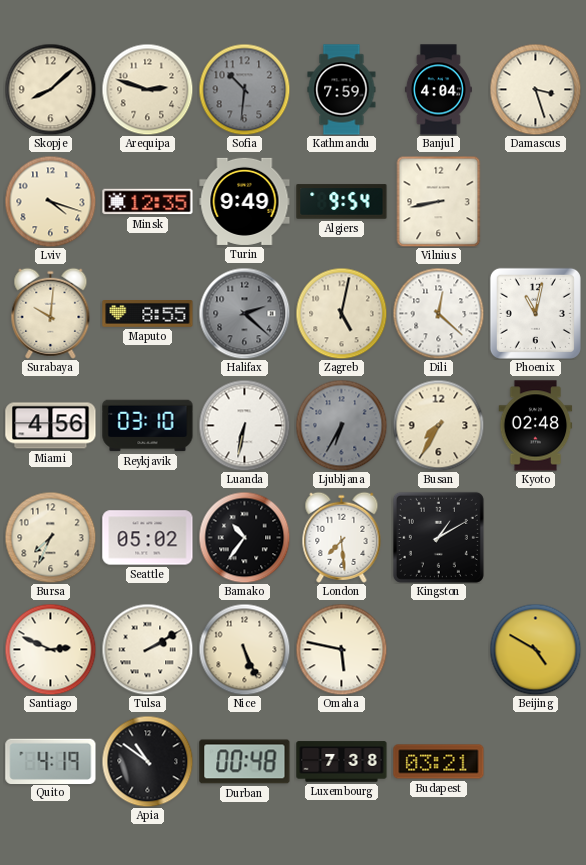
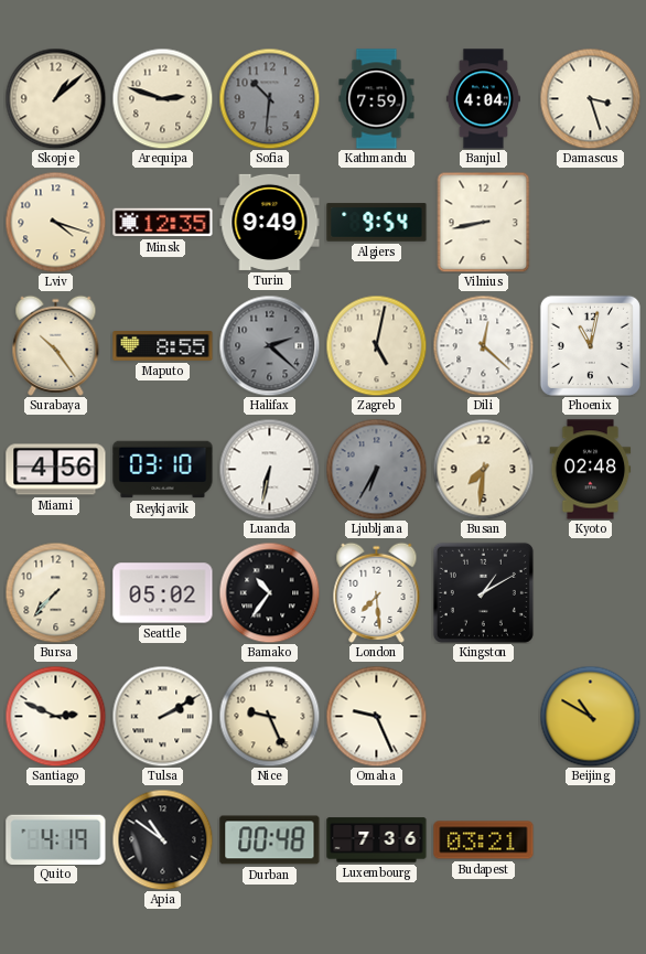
Skopje: 8:08 -> 1:08 (55, 98)
Surabaya: 10:01 -> 10:24 (56, 345)
Busan: 7:35 -> 7:31 (483, 469)
Bursa: 7:34 -> 7:37 (55, 592)
Nice: 5:26 -> 9:26 (269, 716)
Omaha: 5:47 -> 9:26 (376, 716)
Beijing: 4:50 -> 10:50 (590, 716)
Luxembourg: 7:38 -> 7:36 (377, 840)
